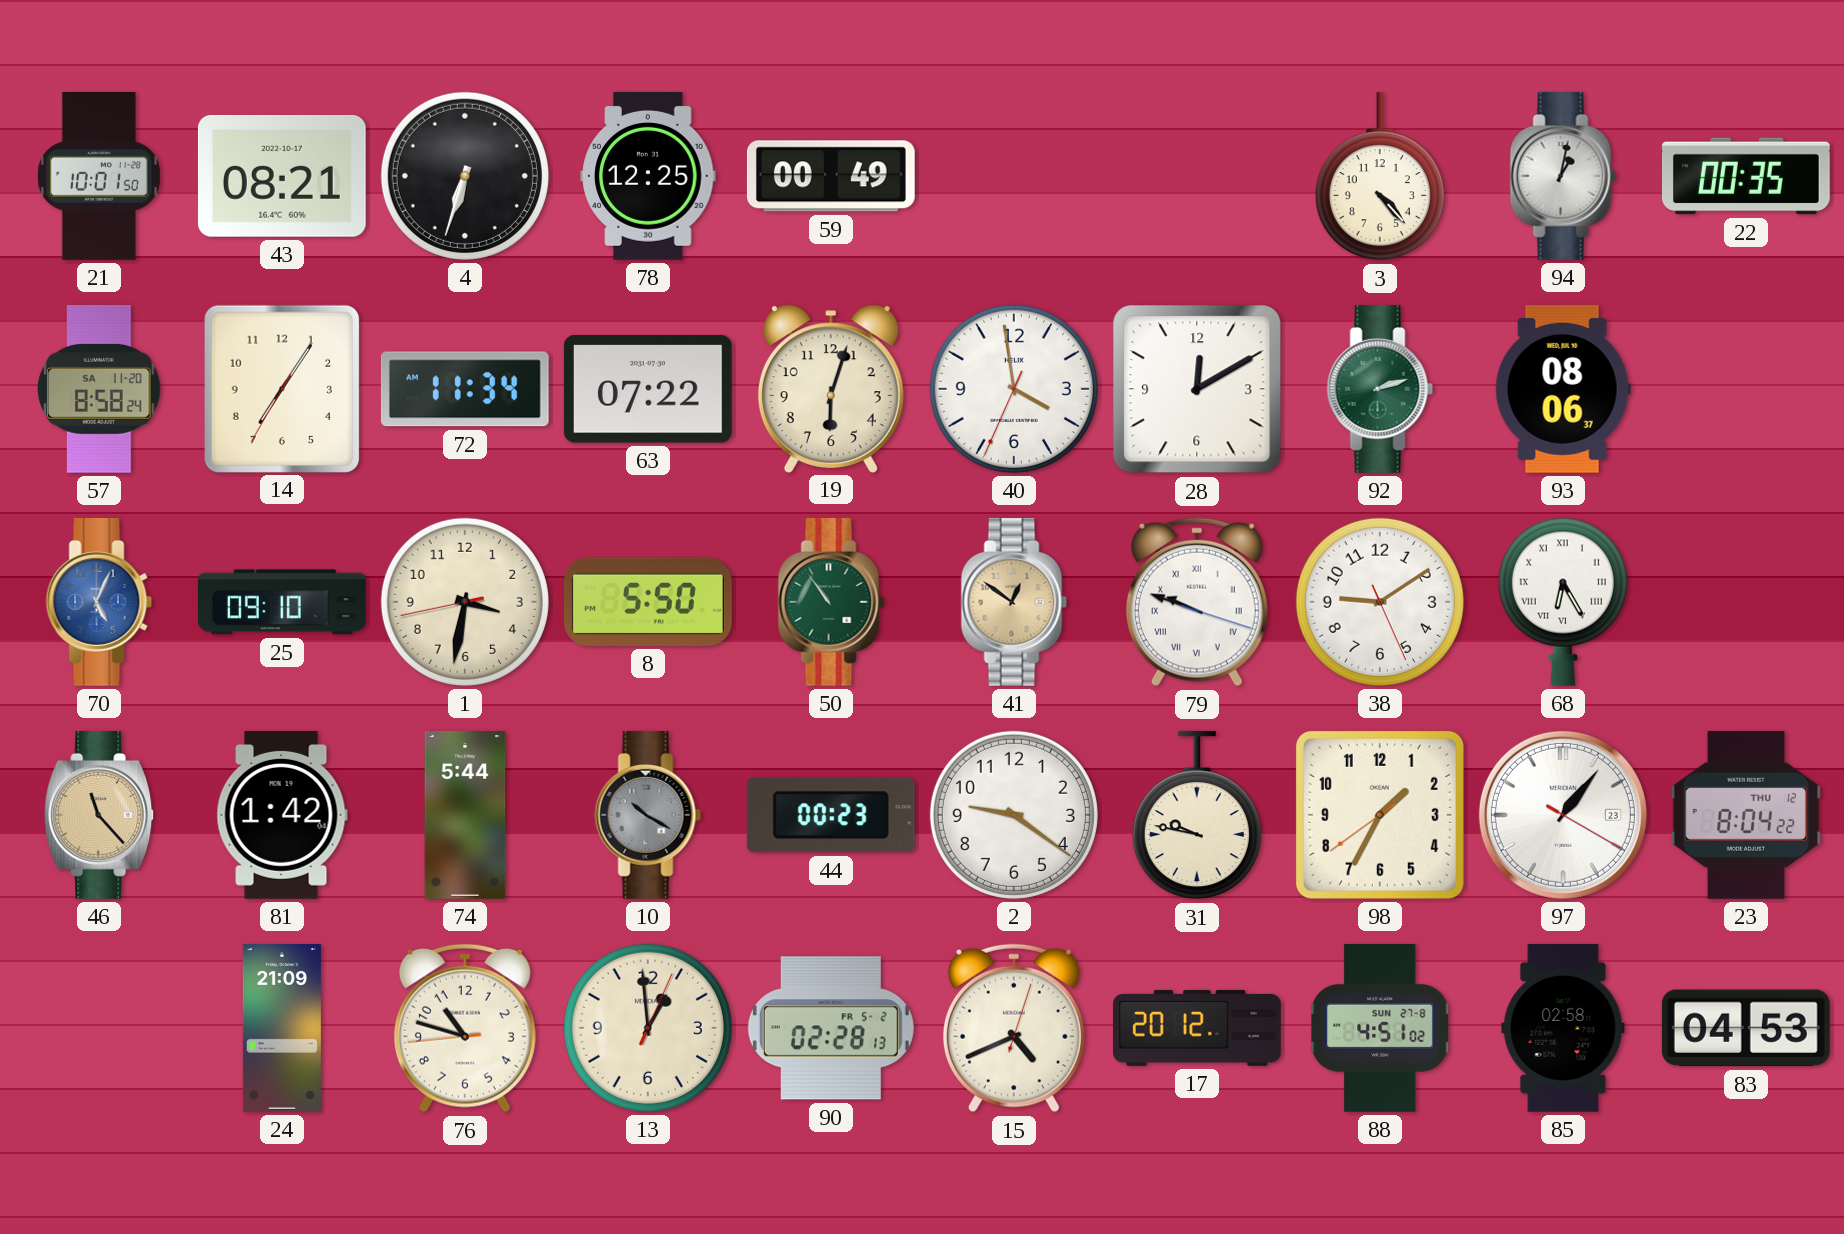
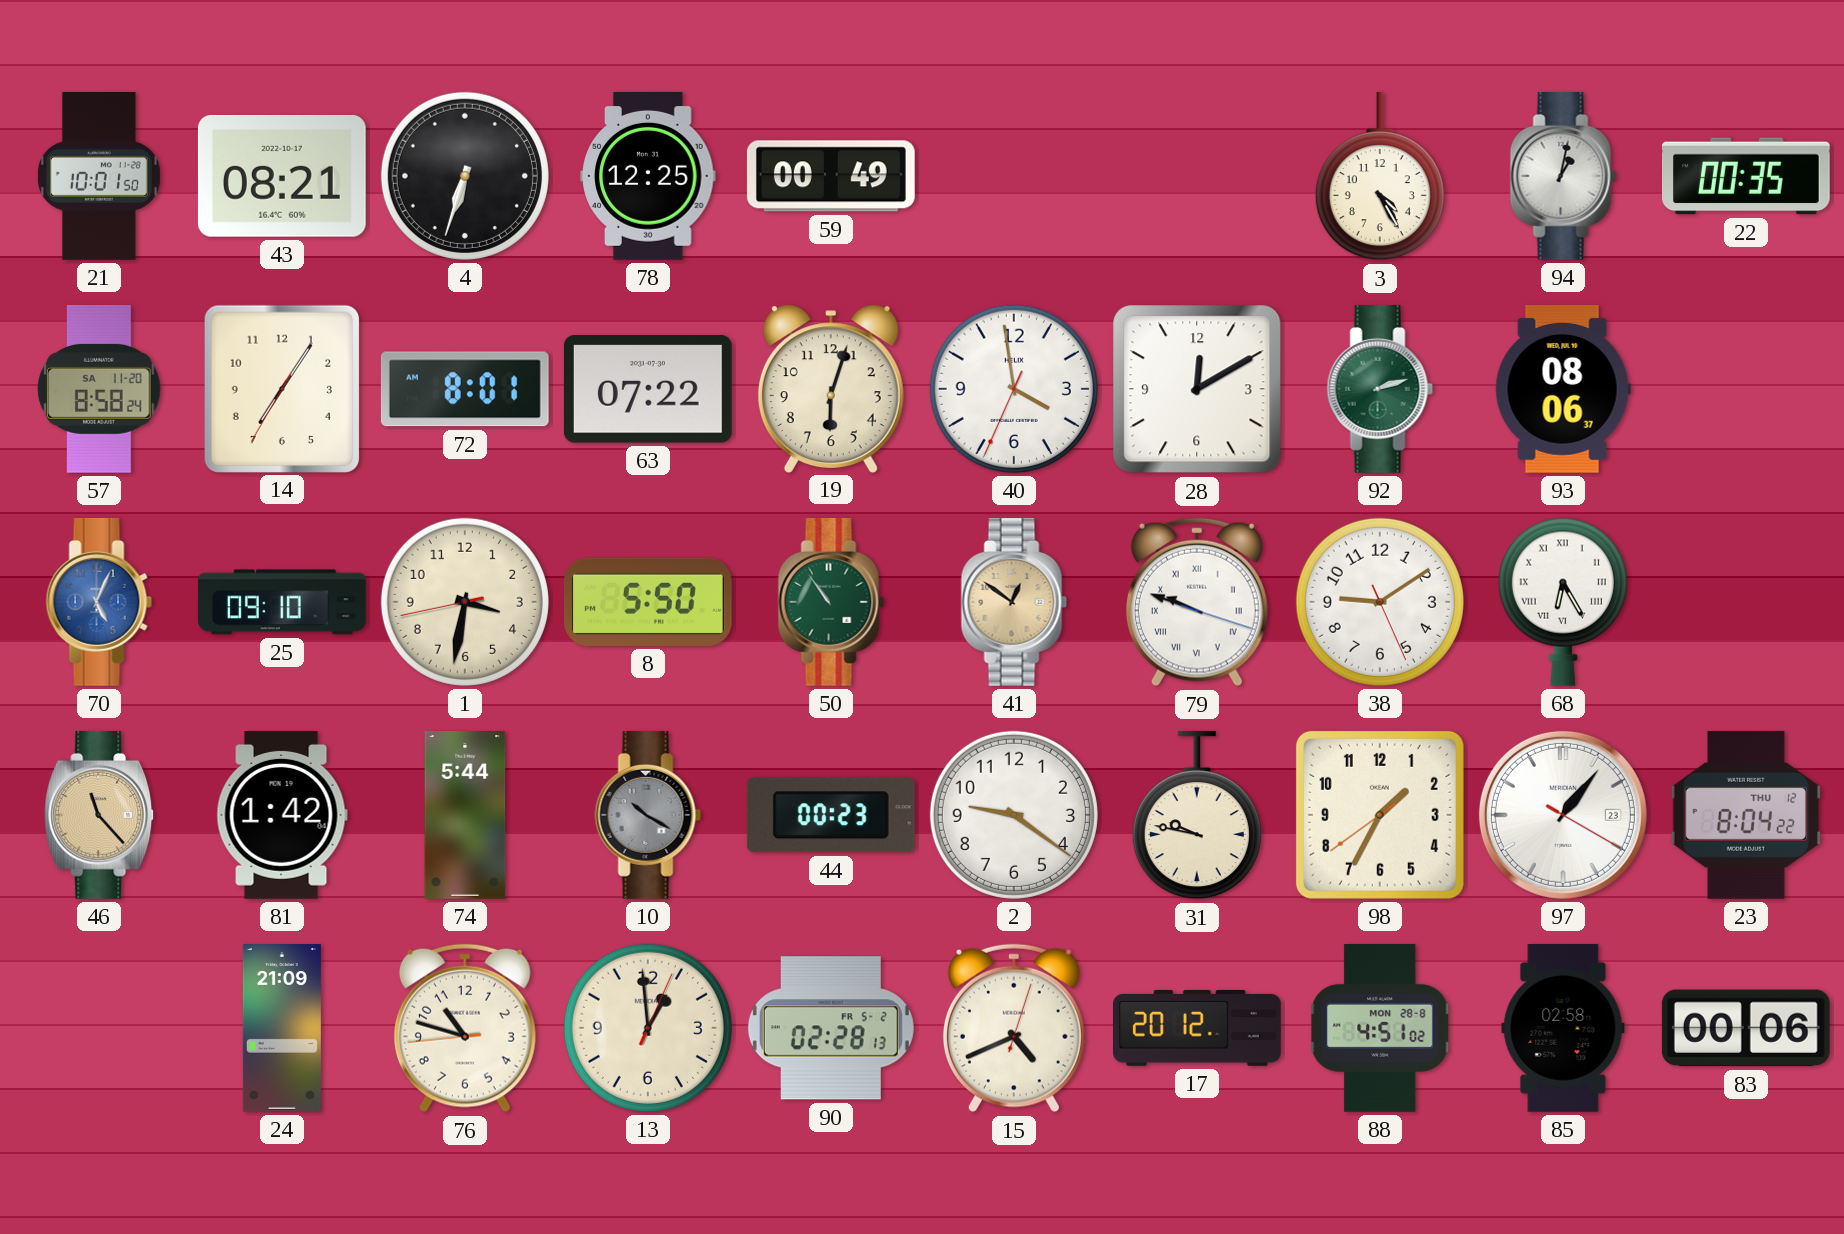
3: 4:23 -> 4:25 (1380, 176)
72: 11:34 -> 8:01 (465, 389)
88 date: SUN 27-8 -> MON 28-8 (1380, 1028)
83: 04:53 -> 00:06 (1746, 1028)
